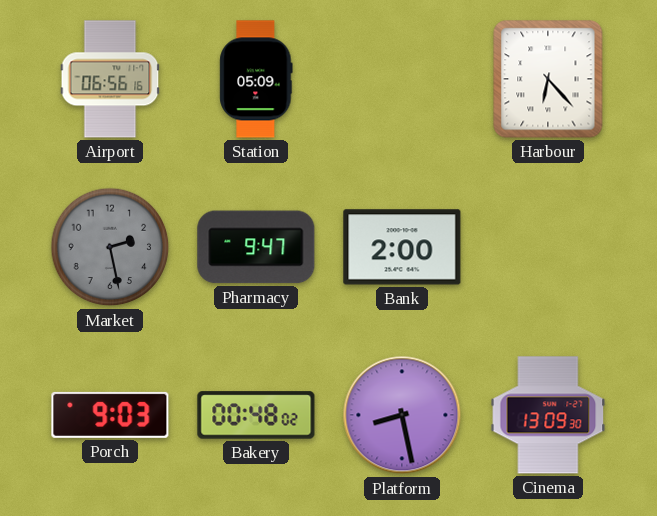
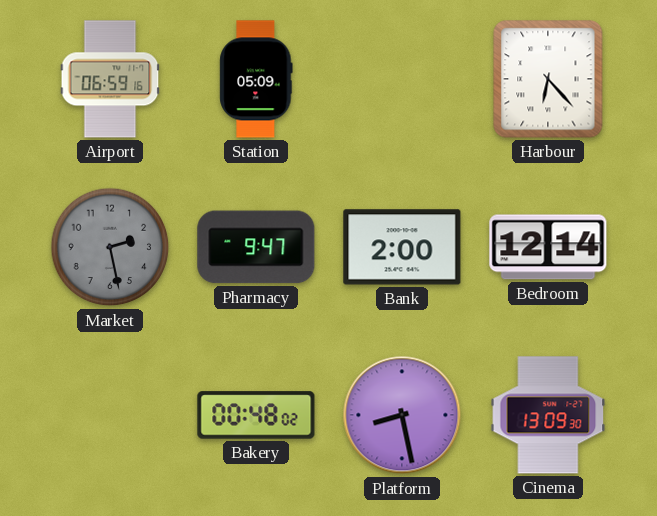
Airport: 06:56 -> 06:59 (110, 79)
Bedroom: none -> 12:14 (548, 247)
Porch: 9:03 -> none (110, 415)
